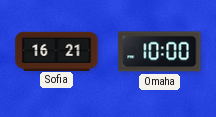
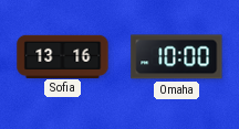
Sofia: 16:21 -> 13:16 (63, 56)
